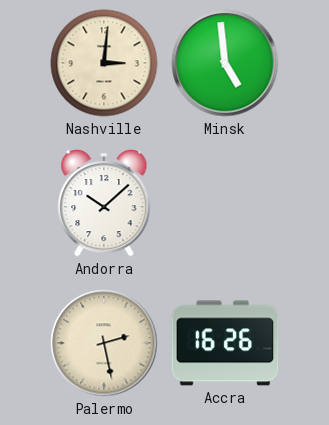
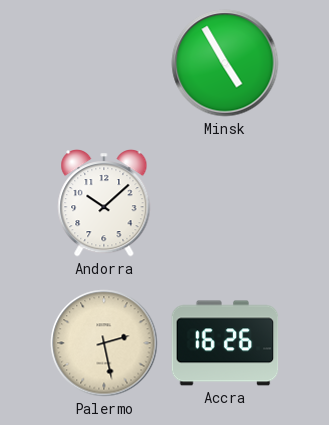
Nashville: 3:01 -> none (104, 63)
Minsk: 4:59 -> 4:55 (225, 63)
